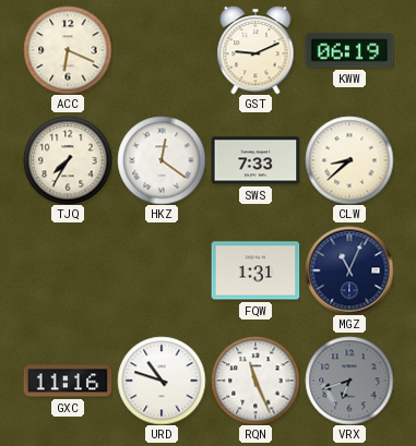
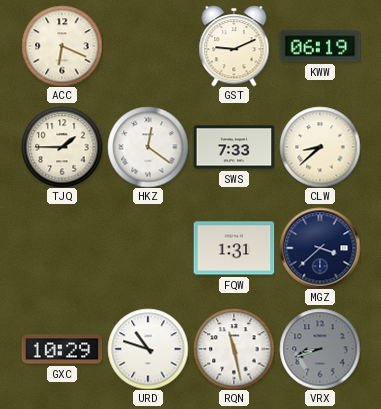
TJQ: 7:35 -> 1:45 (62, 147)
MGZ: 11:04 -> 3:38 (320, 248)
GXC: 11:16 -> 10:29 (62, 349)
RQN: 11:26 -> 11:28 (234, 349)
VRX: 6:42 -> 8:42 (320, 349)
